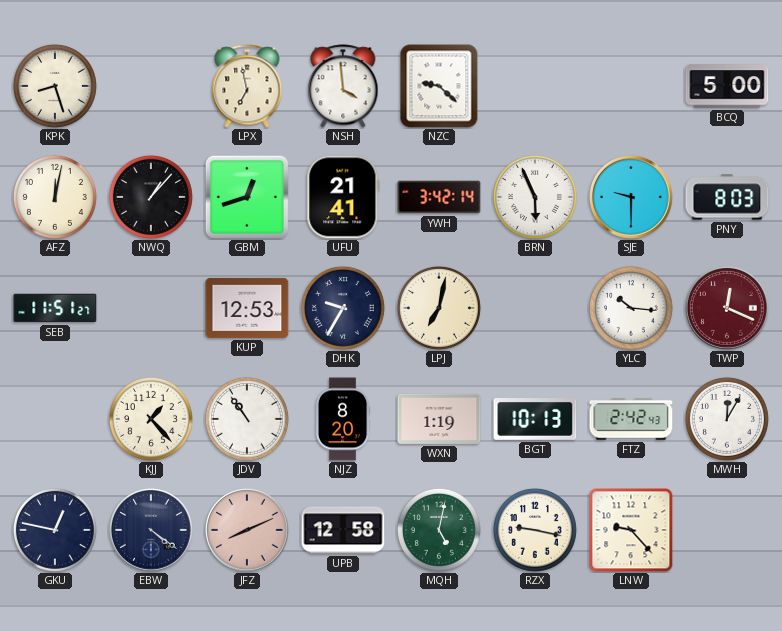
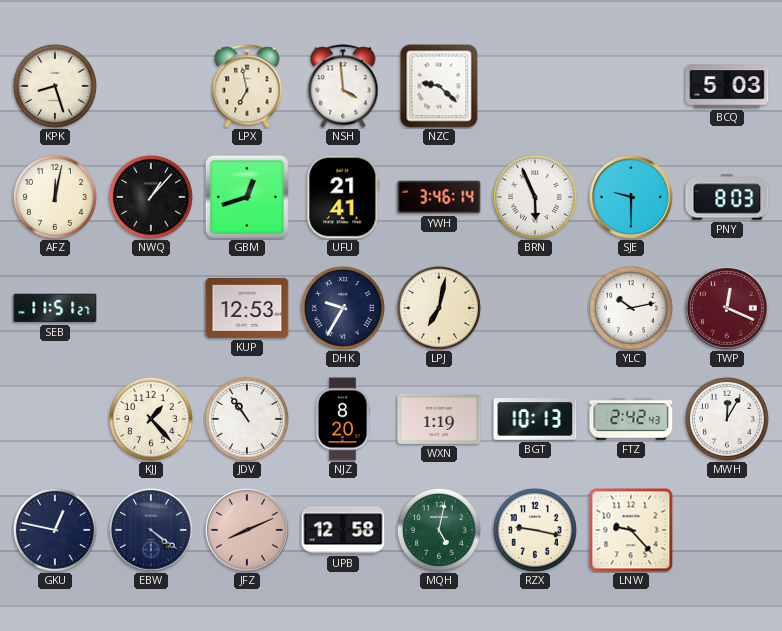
BCQ: 5:00 -> 5:03 (727, 86)
YWH: 3:42 -> 3:46 (439, 197)
YLC: 10:16 -> 10:13 (631, 308)
